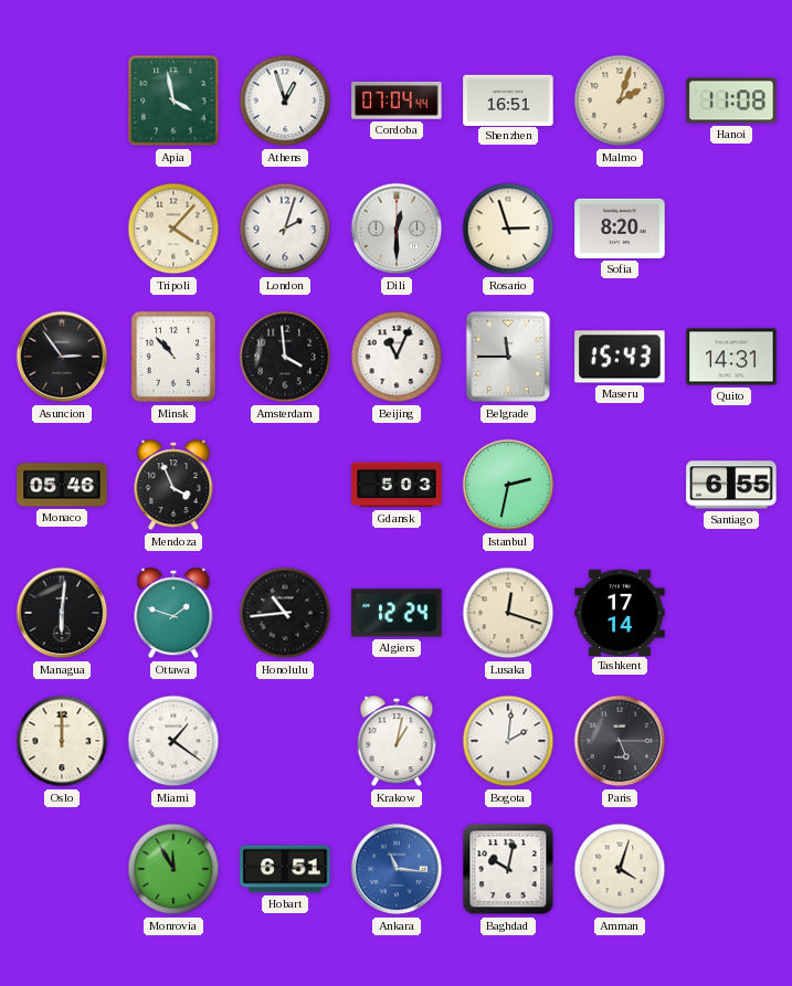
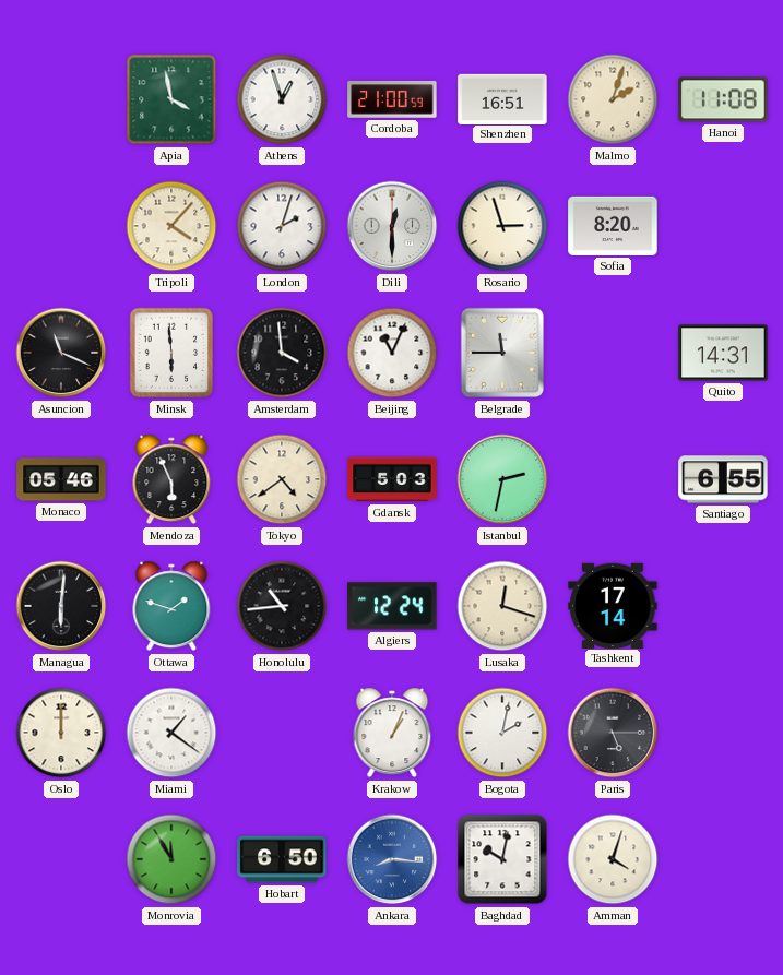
Cordoba: 07:04 -> 21:00 (392, 99)
Asuncion: 2:54 -> 11:19 (61, 353)
Minsk: 10:53 -> 5:59 (171, 353)
Maseru: 15:43 -> none (620, 357)
Mendoza: 3:56 -> 5:56 (171, 479)
Tokyo: none -> 4:39 (282, 479)
Krakow: 1:02 -> 1:04 (392, 733)
Bogota: 2:01 -> 2:02 (502, 733)
Hobart: 6:51 -> 6:50 (282, 859)
Ankara: 11:16 -> 8:16 (392, 859)
